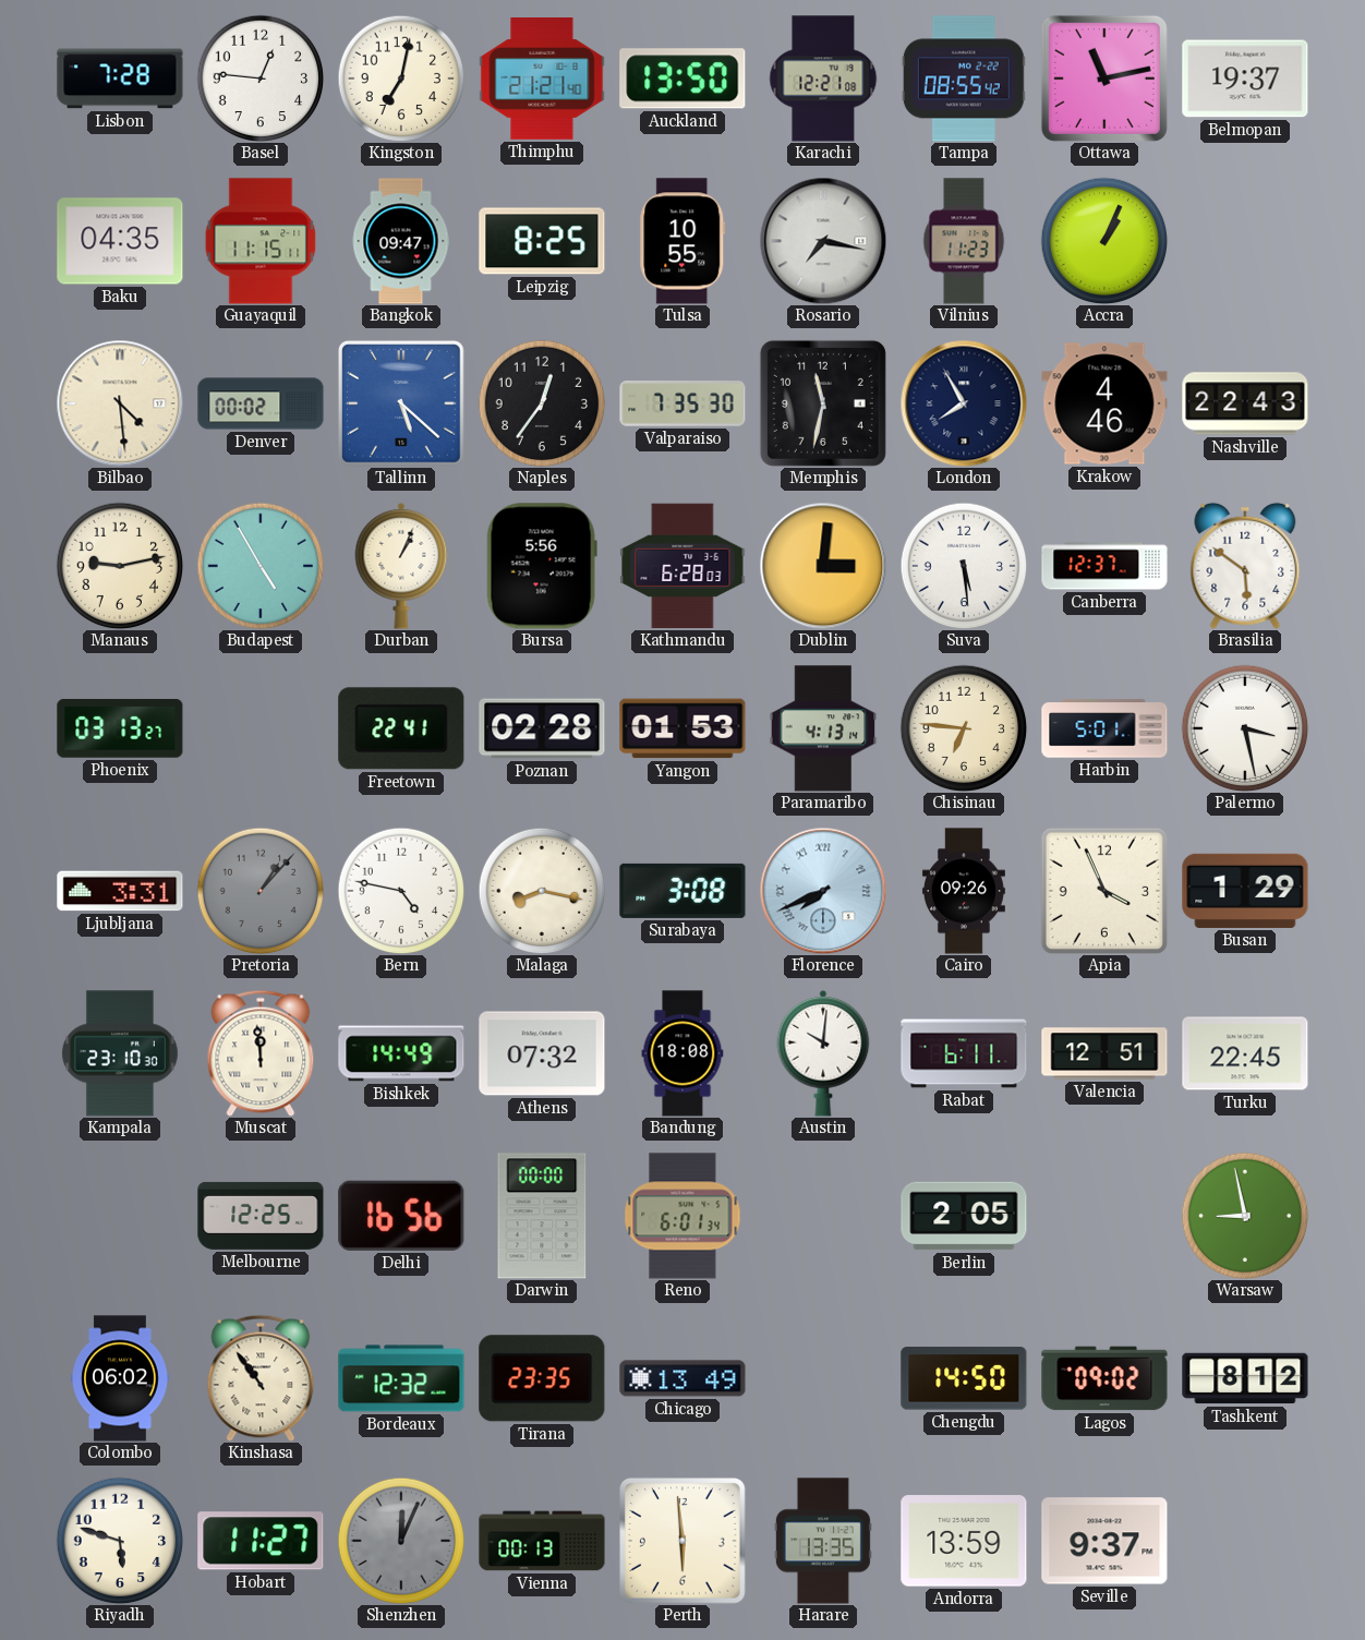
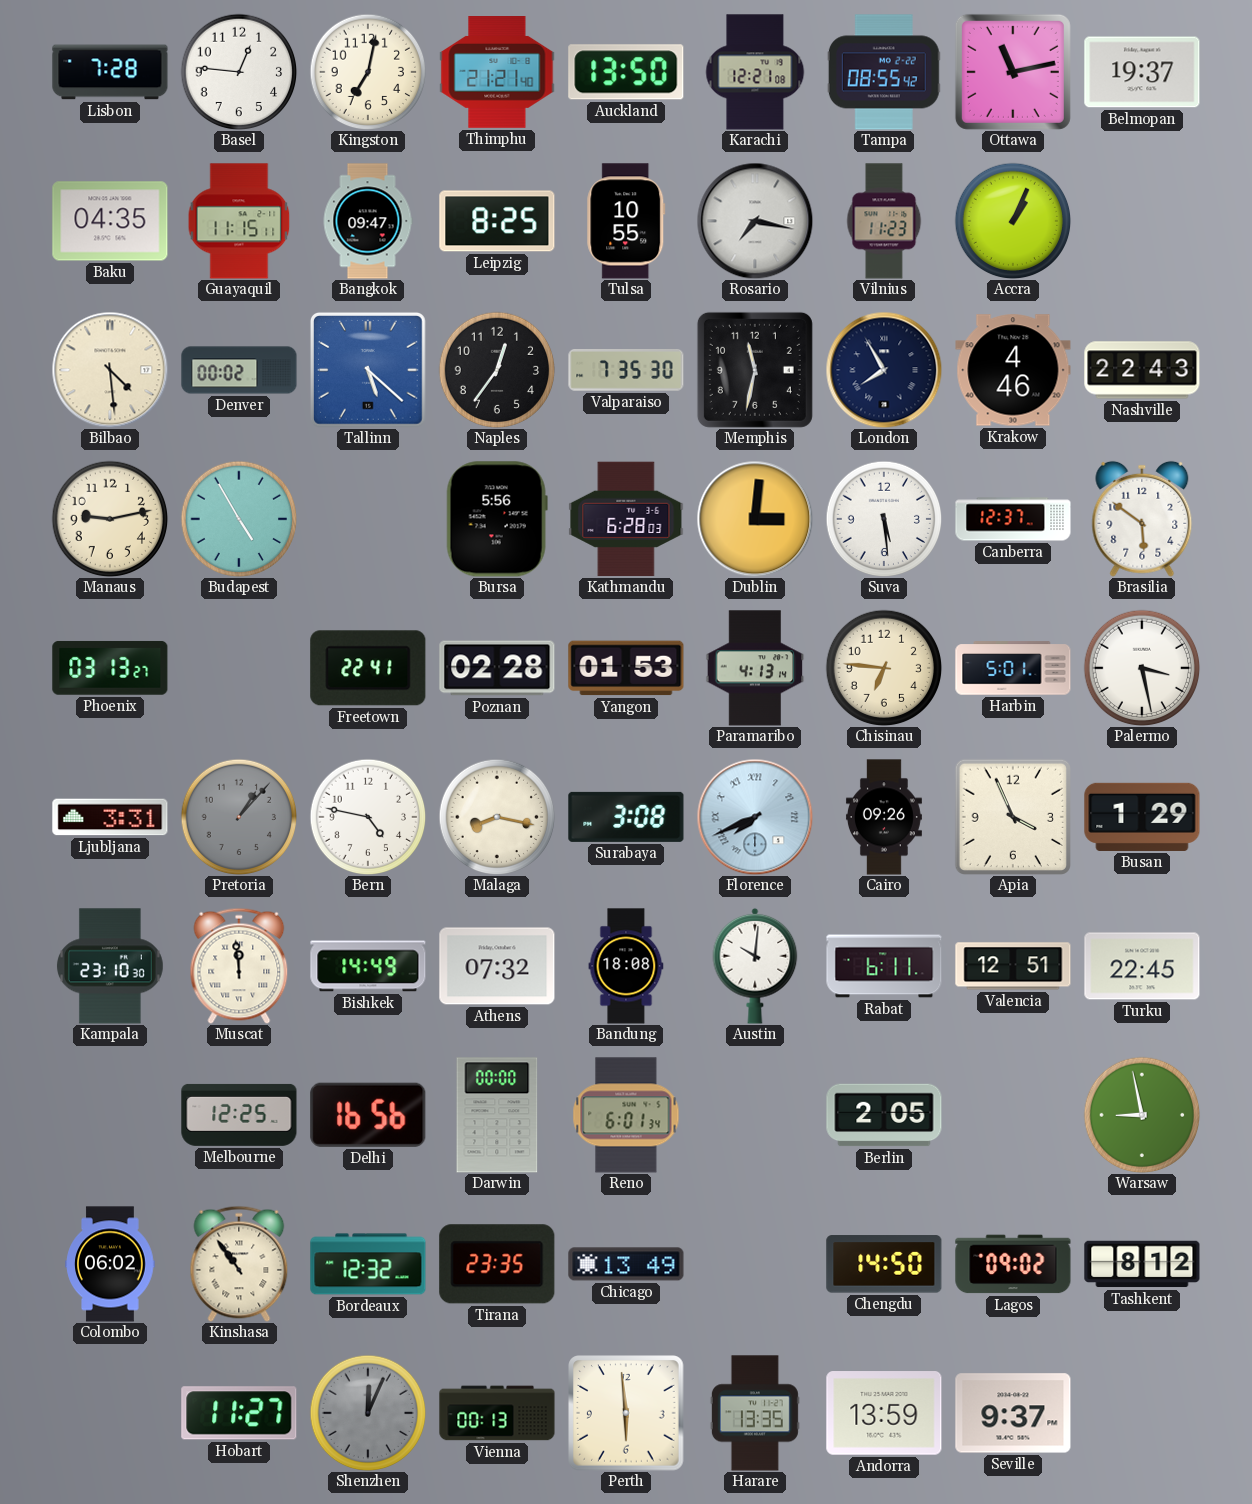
Durban: 1:04 -> none (401, 566)
Riyadh: 5:48 -> none (120, 1541)
